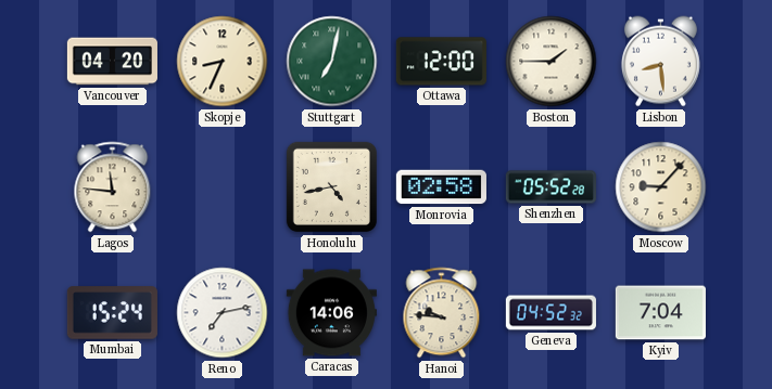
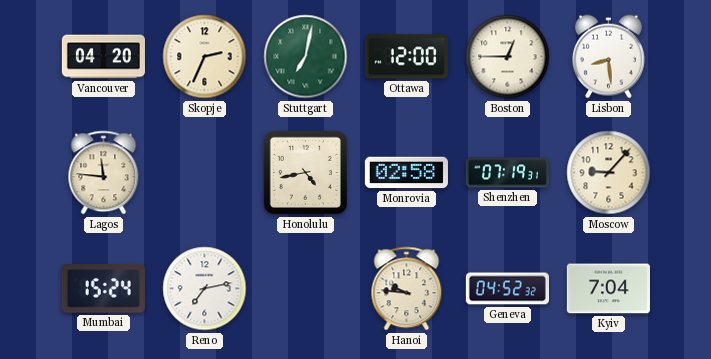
Skopje: 8:34 -> 2:34 (205, 57)
Boston: 1:45 -> 12:45 (508, 57)
Shenzhen: 05:52 -> 07:19 (507, 173)
Caracas: 14:06 -> none (331, 313)
